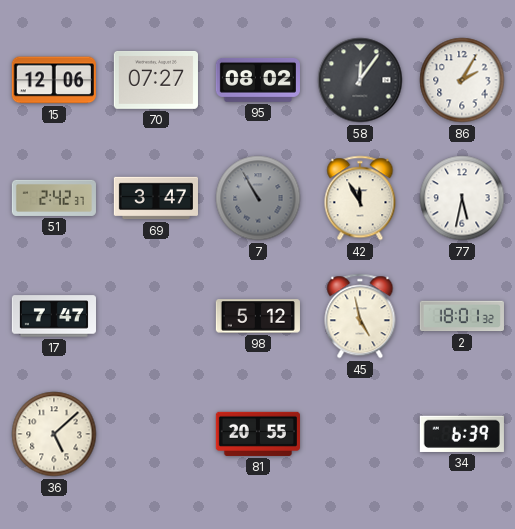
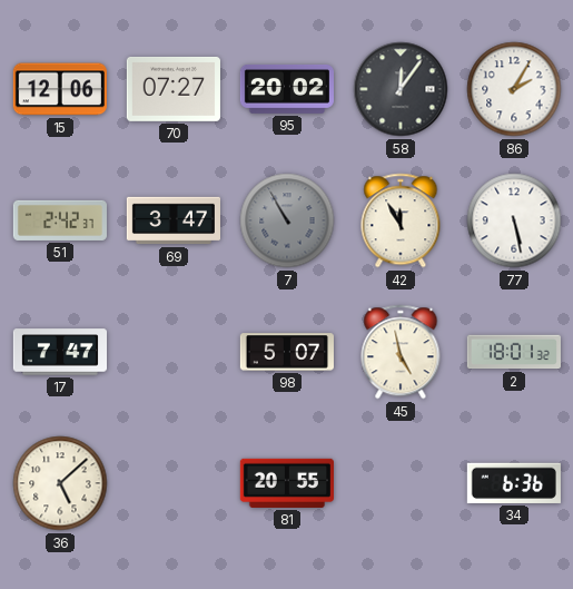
95: 08:02 -> 20:02 (287, 89)
77: 5:32 -> 5:28 (514, 220)
98: 5:12 -> 5:07 (287, 352)
34: 6:39 -> 6:36 (514, 483)
